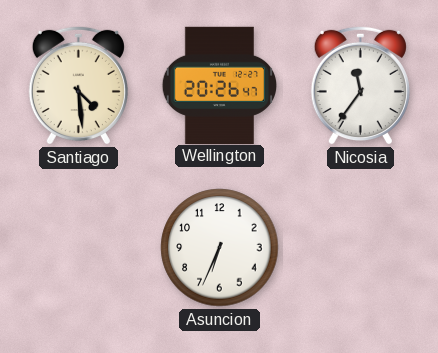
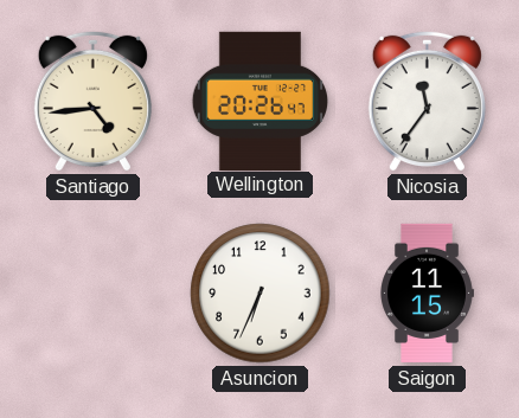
Santiago: 4:29 -> 4:44 (92, 101)
Saigon: none -> 11:15 (427, 294)
